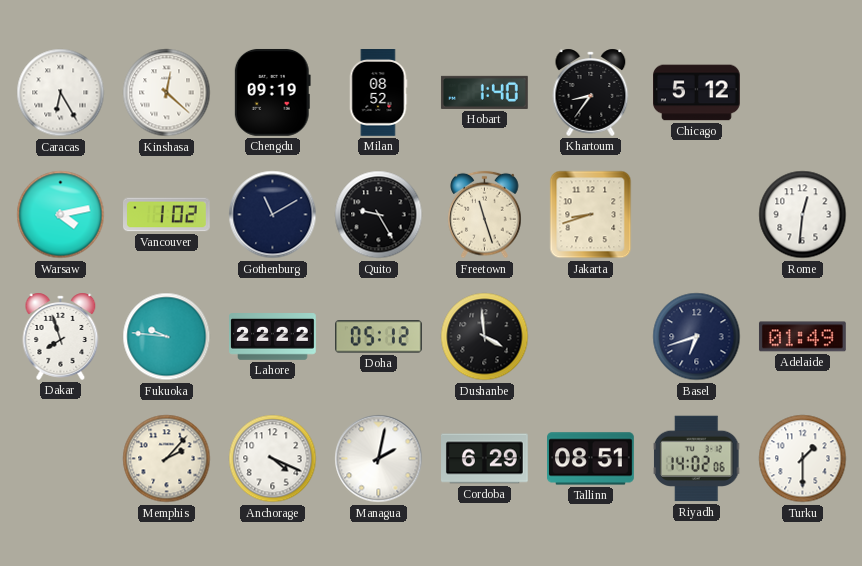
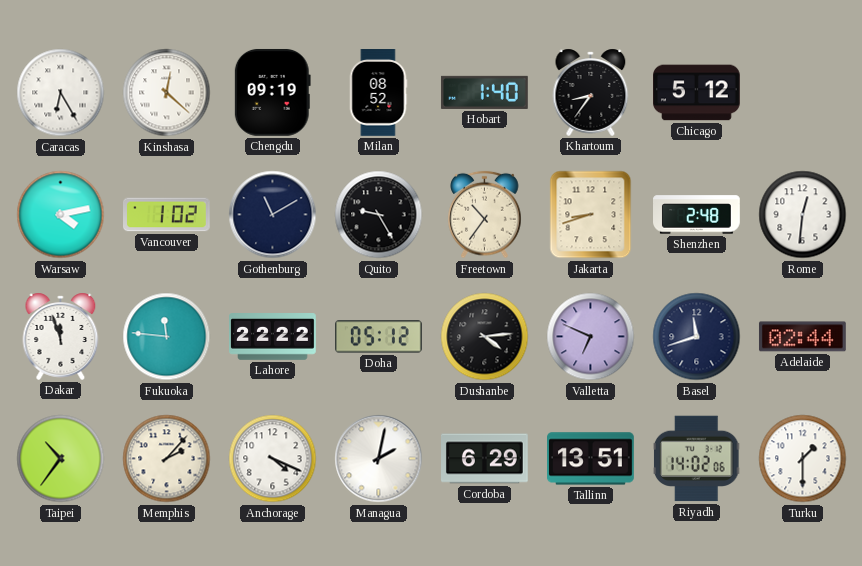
Freetown: 11:27 -> 10:36 (485, 215)
Shenzhen: none -> 2:48 (697, 215)
Dakar: 7:57 -> 11:57 (61, 336)
Fukuoka: 9:46 -> 11:46 (167, 337)
Dushanbe: 3:59 -> 4:14 (485, 337)
Valletta: none -> 6:49 (591, 337)
Basel: 6:42 -> 11:42 (697, 337)
Adelaide: 01:49 -> 02:44 (802, 337)
Taipei: none -> 10:36 (61, 459)
Tallinn: 08:51 -> 13:51 (591, 459)
